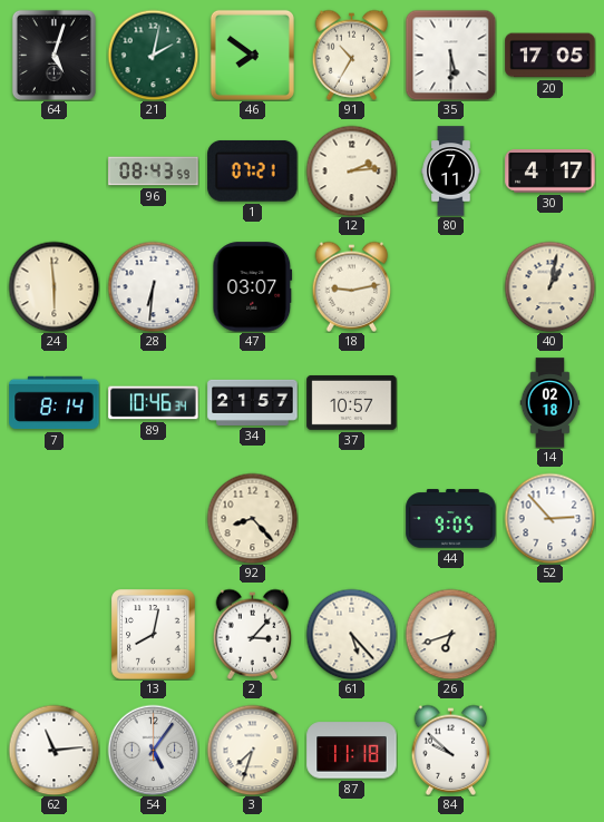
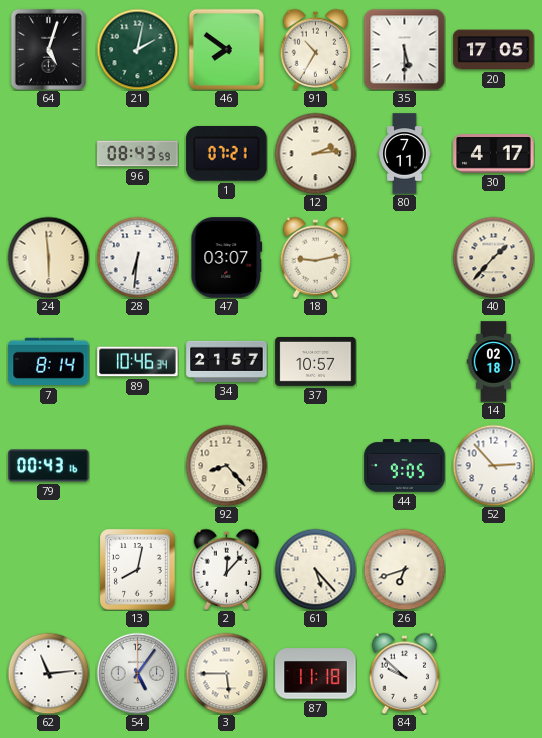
40: 1:02 -> 1:37 (493, 257)
79: none -> 00:43 (49, 466)
2: 3:07 -> 12:07 (227, 569)
3: 7:33 -> 5:45 (226, 673)
